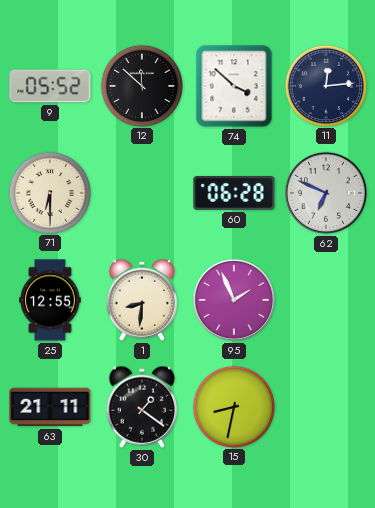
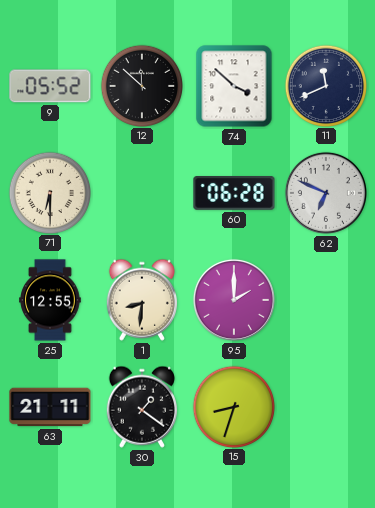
11: 12:14 -> 11:41 (325, 85)
95: 1:56 -> 2:00 (234, 300)
15: 8:32 -> 8:33 (233, 406)
